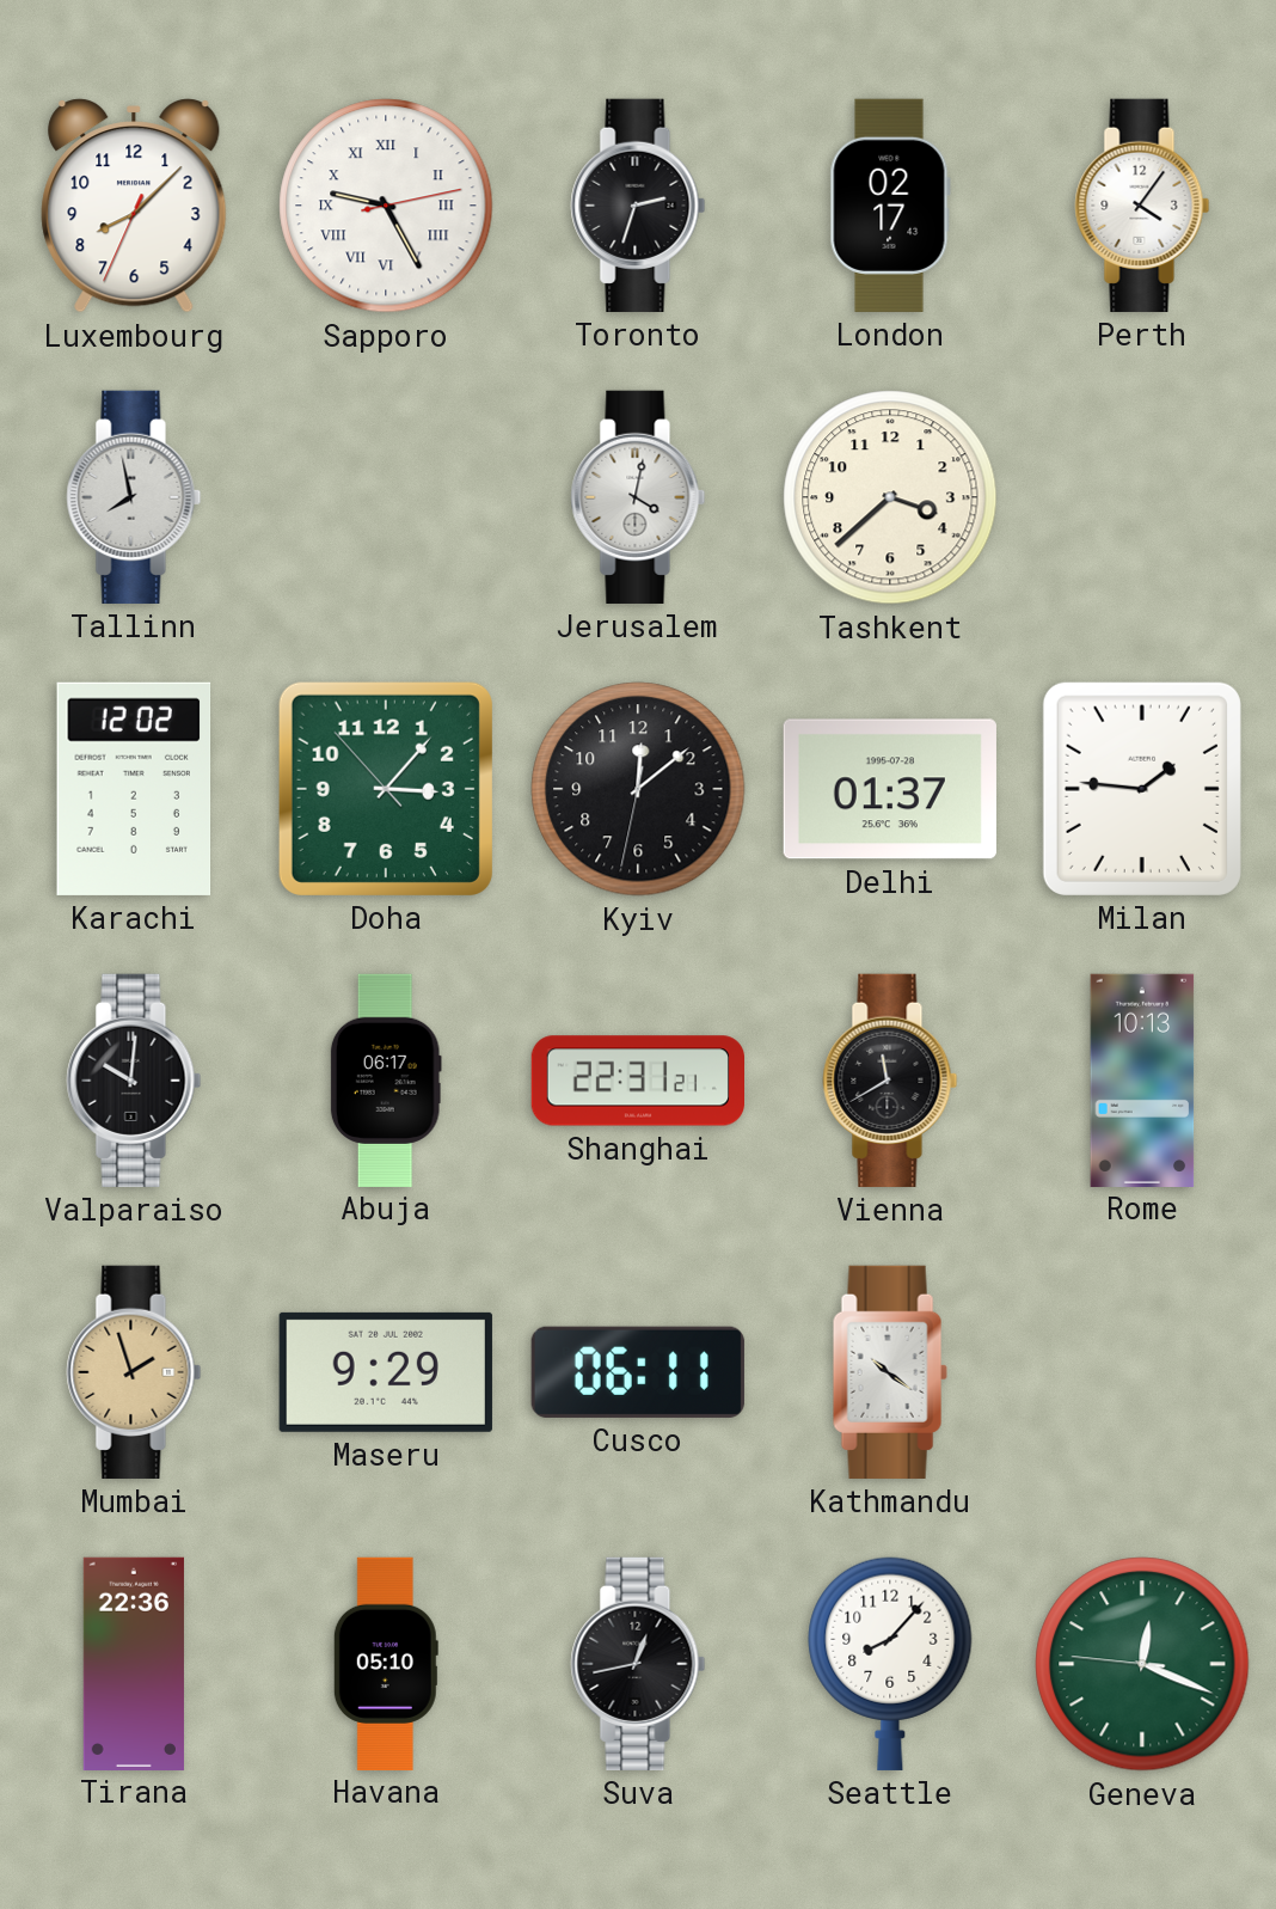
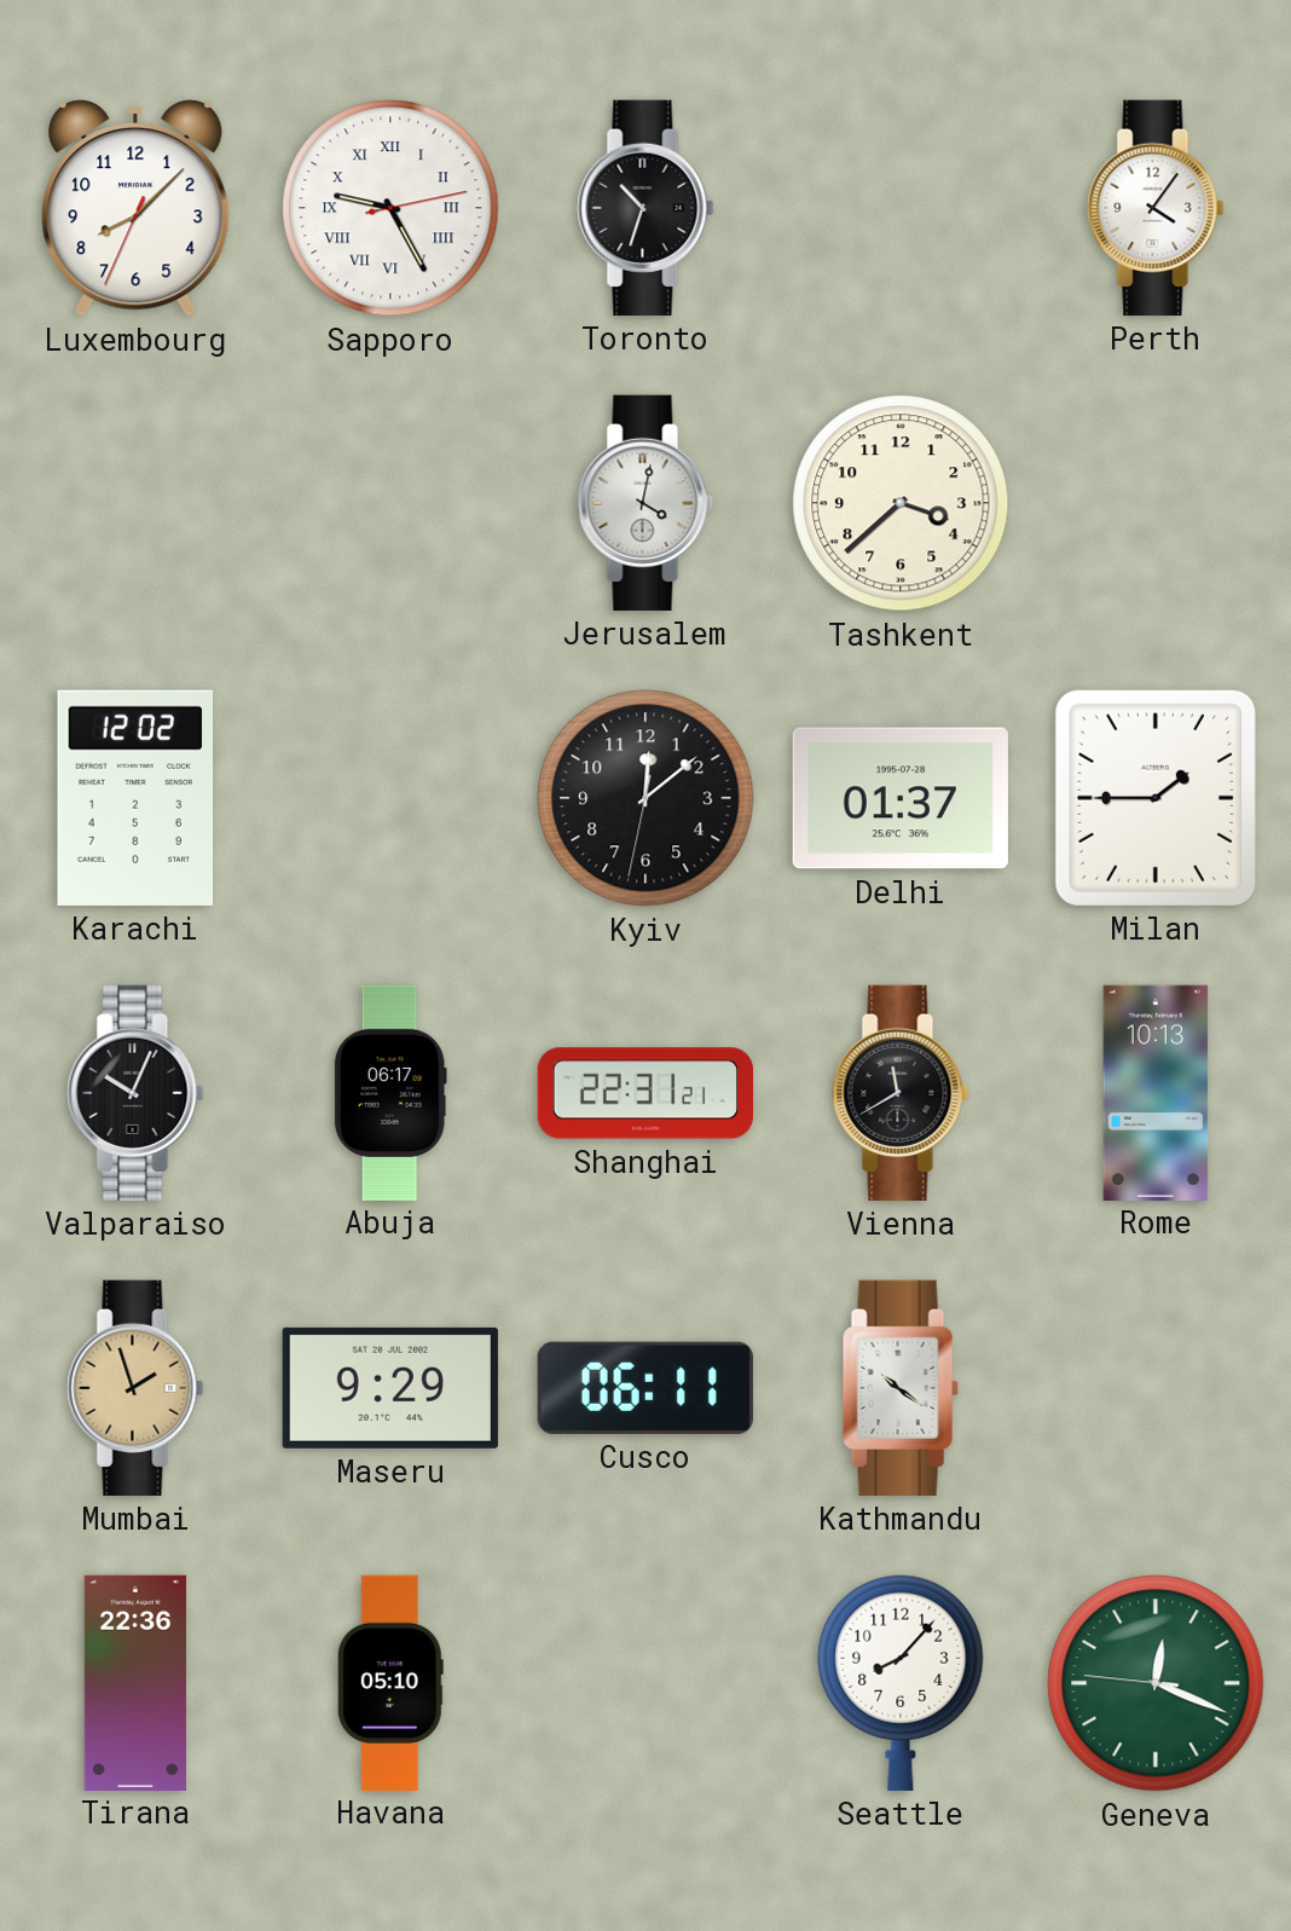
Toronto: 2:33 -> 10:33 (645, 208)
London: 02:17 -> none (890, 206)
Tallinn: 7:58 -> none (134, 497)
Doha: 3:06 -> none (386, 789)
Milan: 1:46 -> 1:45 (1156, 798)
Valparaiso: 10:01 -> 10:04 (135, 1093)
Suva: 12:43 -> none (638, 1664)
